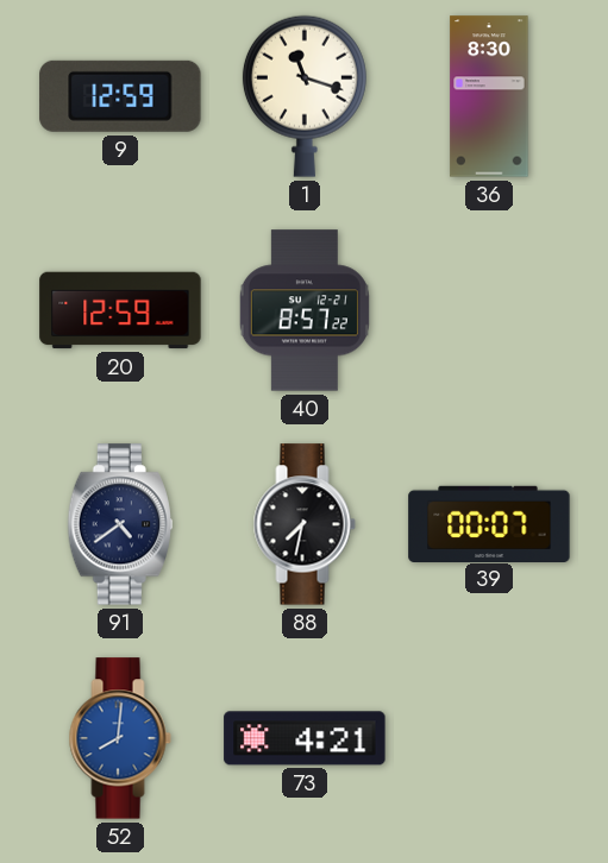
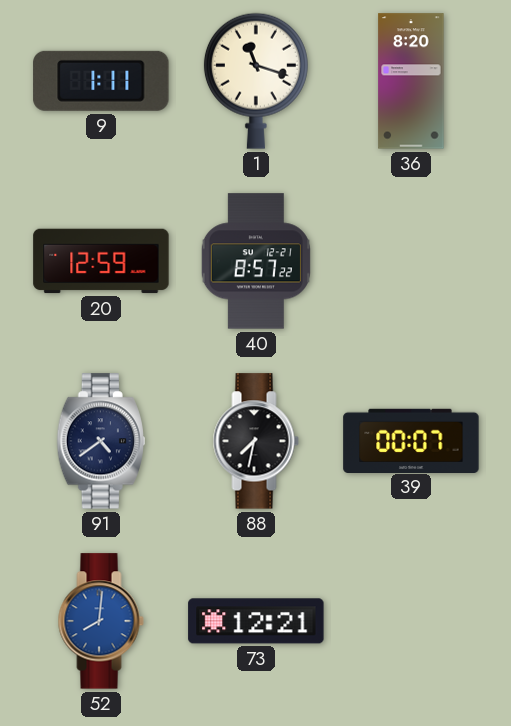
9: 12:59 -> 1:11 (101, 81)
36: 8:30 -> 8:20 (411, 81)
73: 4:21 -> 12:21 (256, 621)
